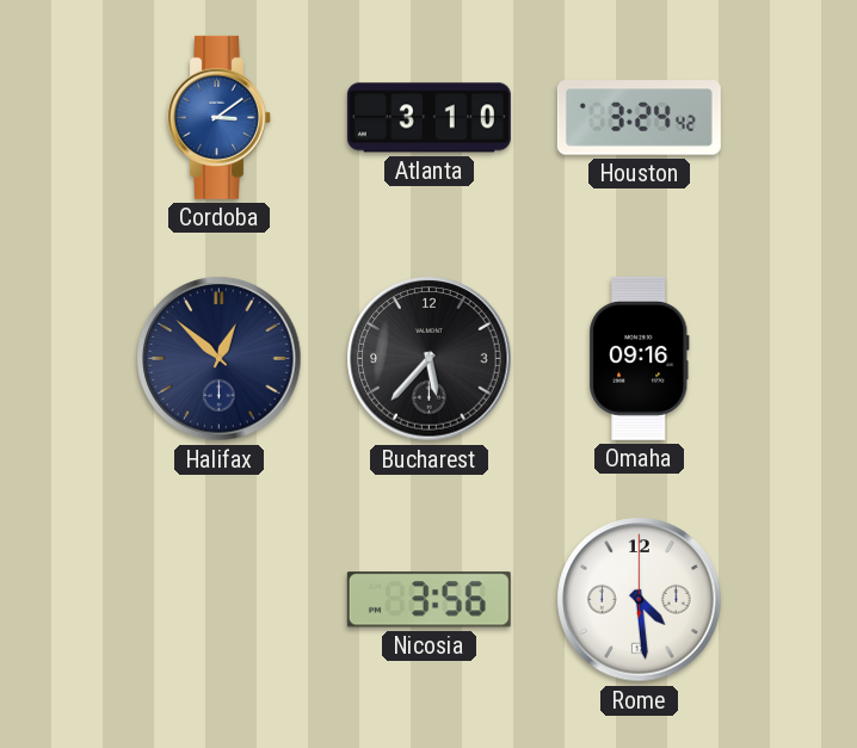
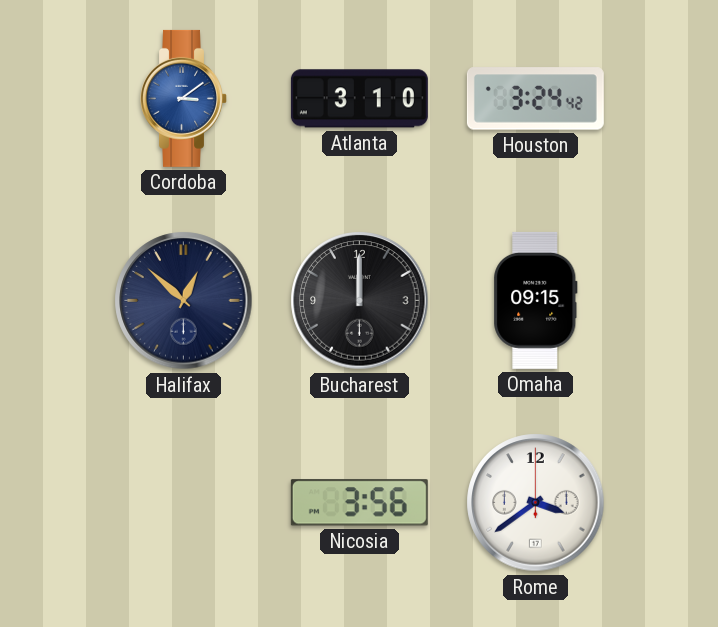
Bucharest: 5:37 -> 12:00 (360, 301)
Omaha: 09:16 -> 09:15 (536, 300)
Rome: 4:29 -> 3:39 (536, 503)
